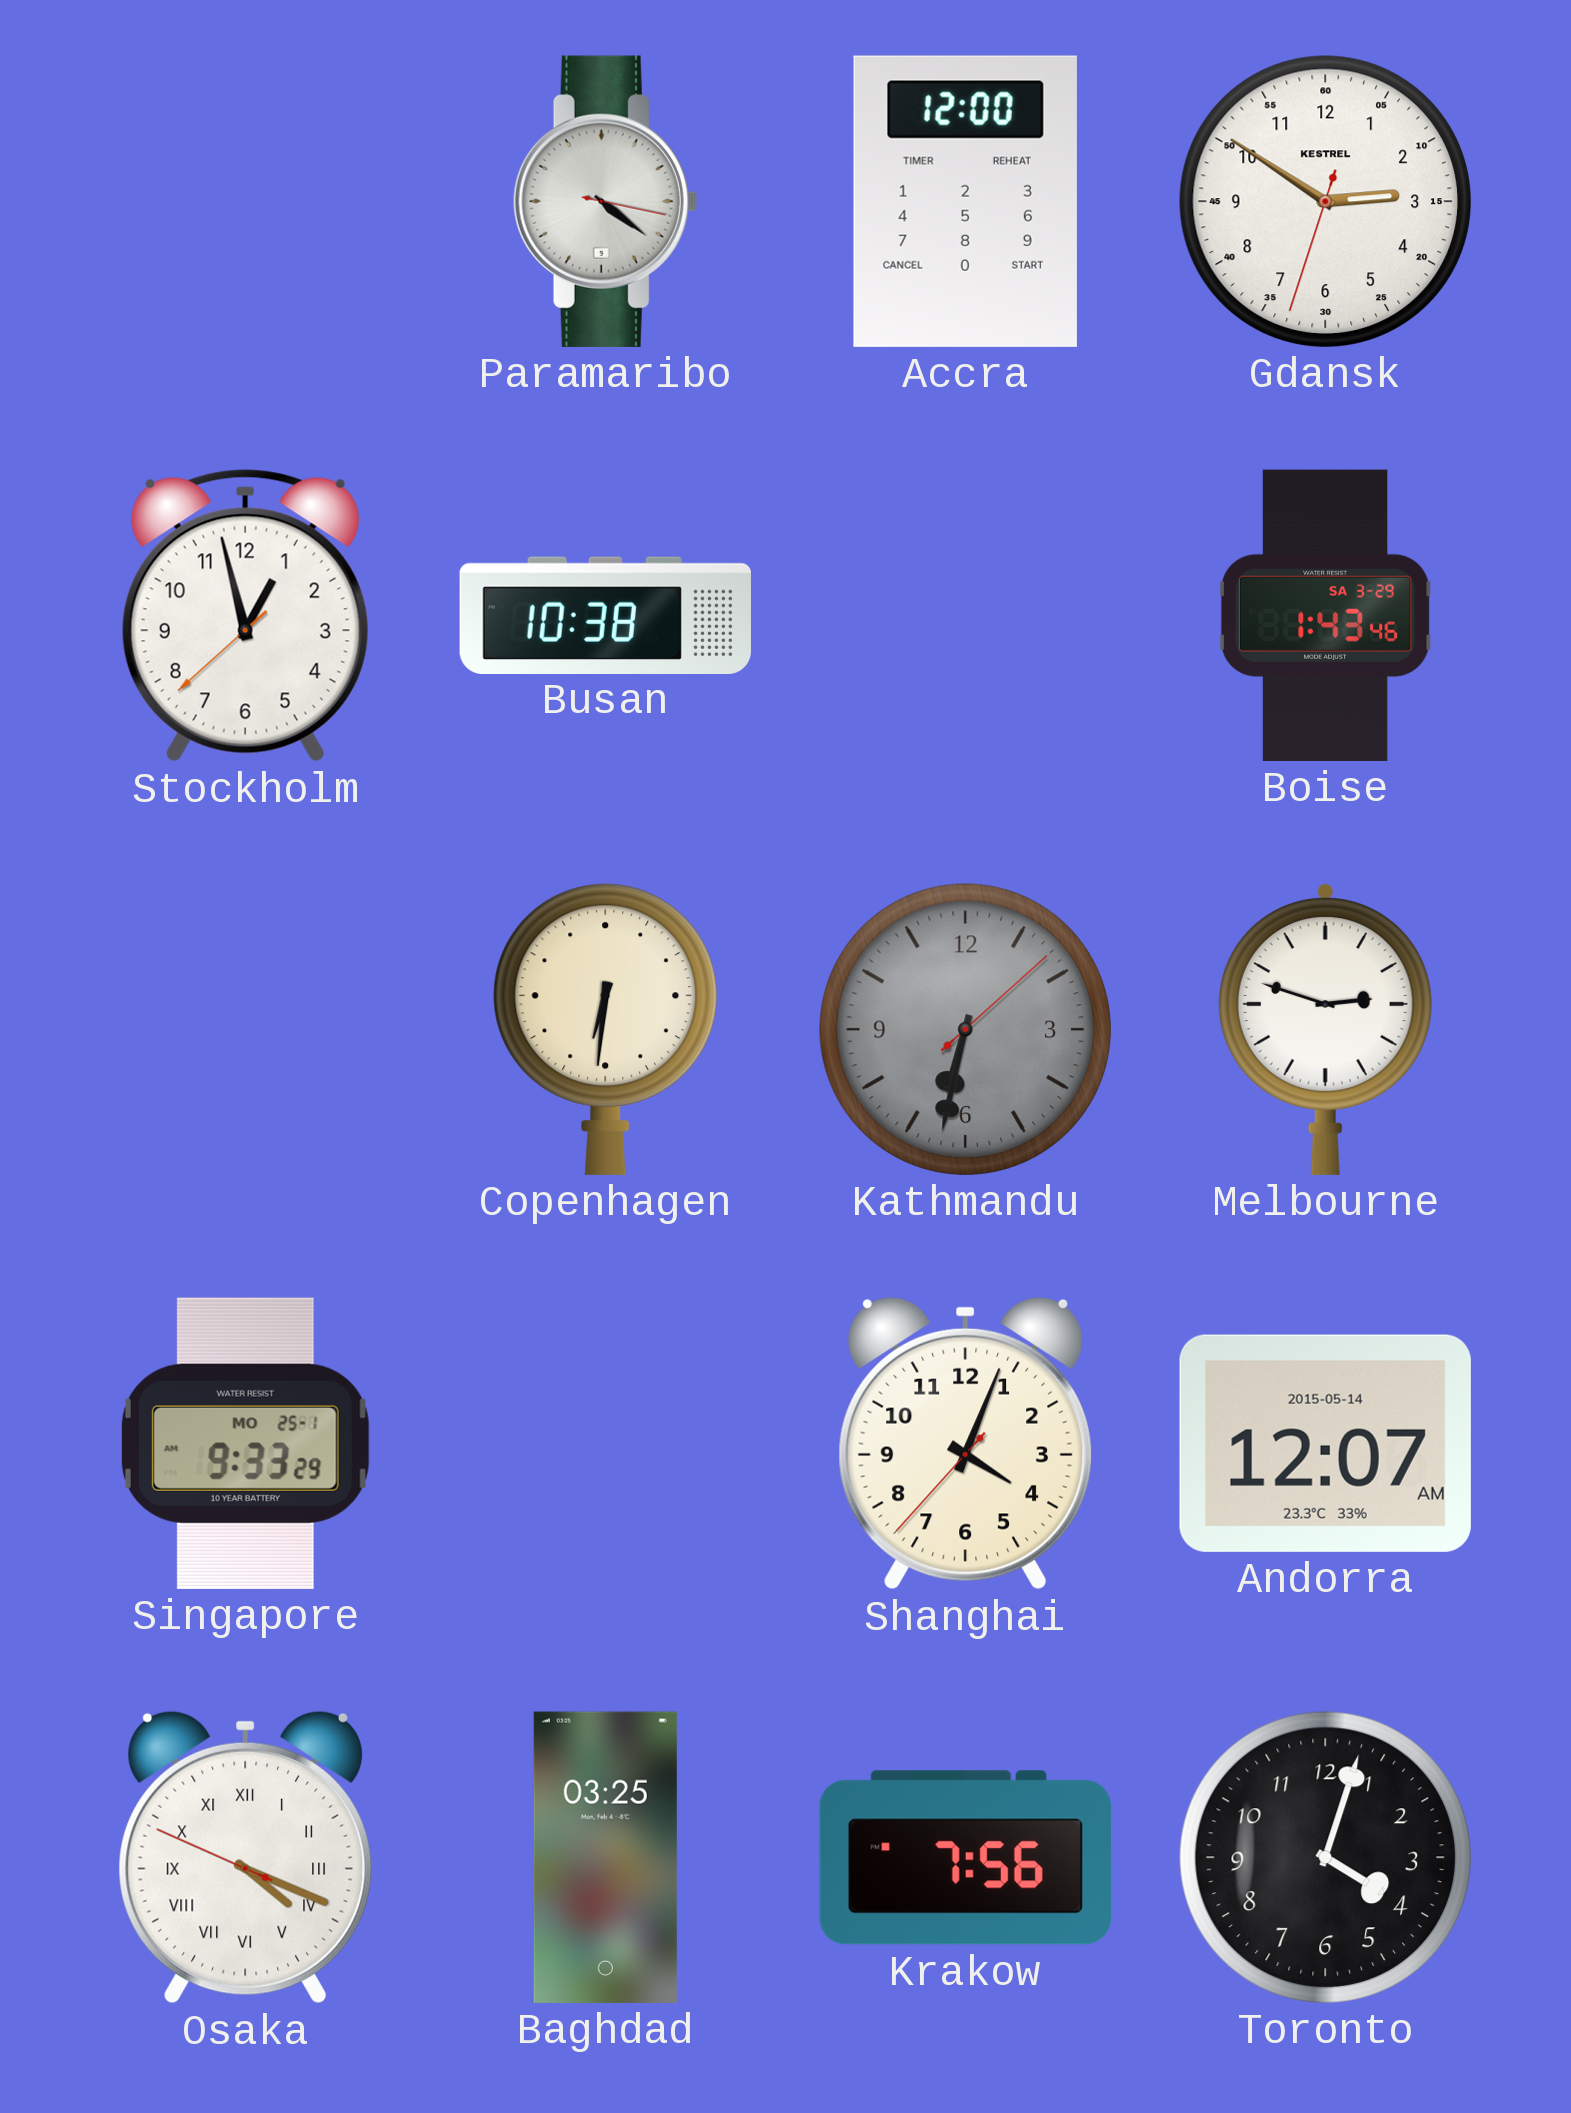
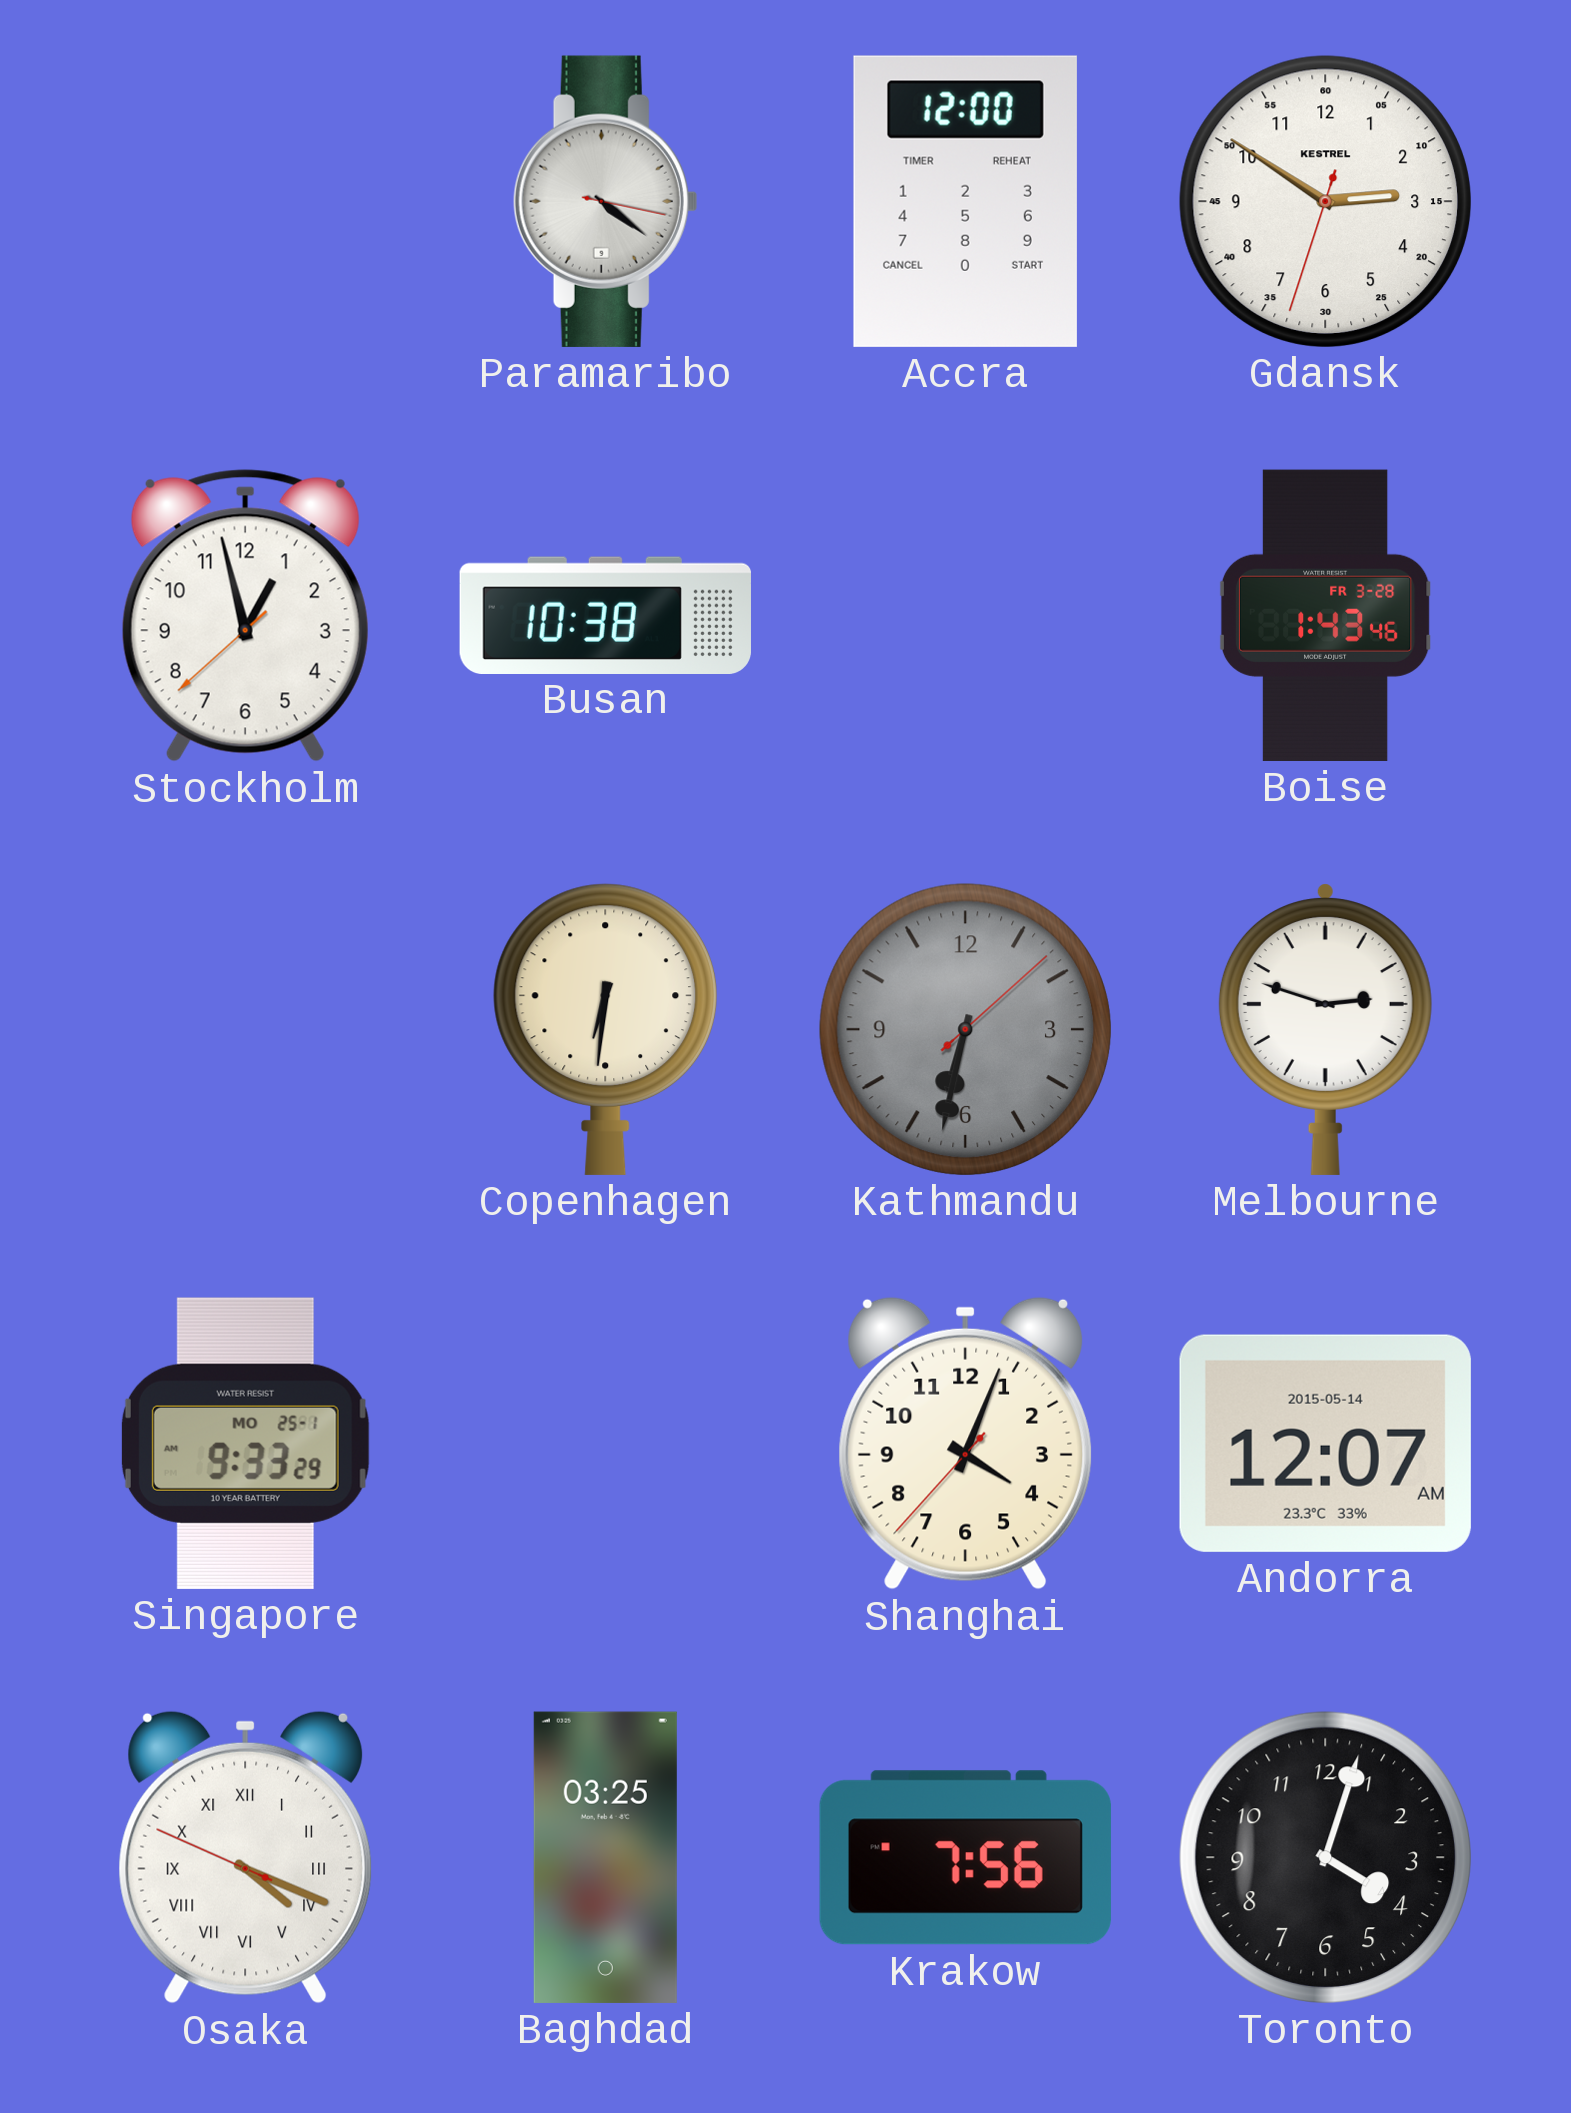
Boise date: SA 3-29 -> FR 3-28 (1326, 615)
